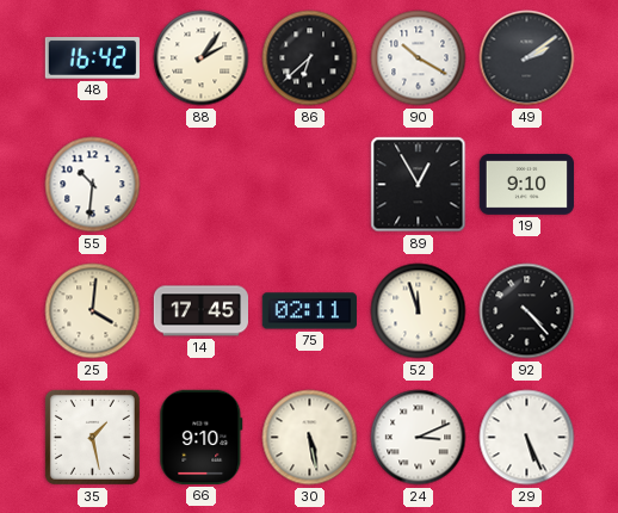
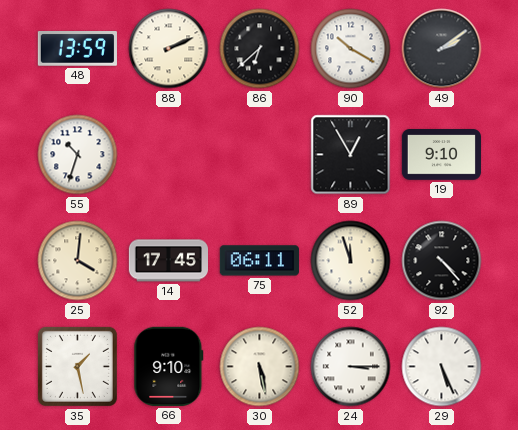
48: 16:42 -> 13:59 (77, 49)
88: 2:06 -> 2:11 (169, 49)
55: 10:31 -> 10:33 (78, 155)
75: 02:11 -> 06:11 (259, 261)
24: 3:11 -> 3:15 (351, 367)
